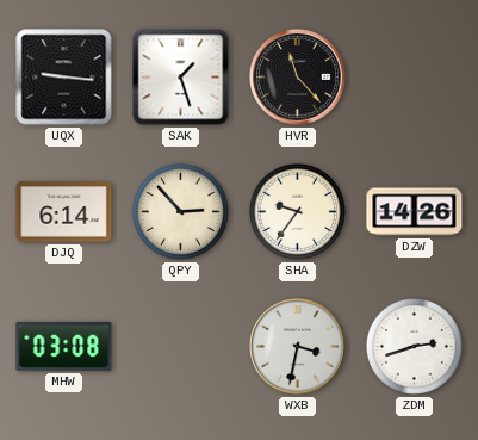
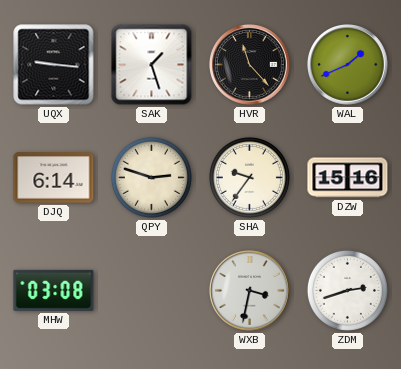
WAL: none -> 1:41 (348, 65)
QPY: 2:53 -> 2:48 (151, 177)
DZW: 14:26 -> 15:16 (348, 178)
